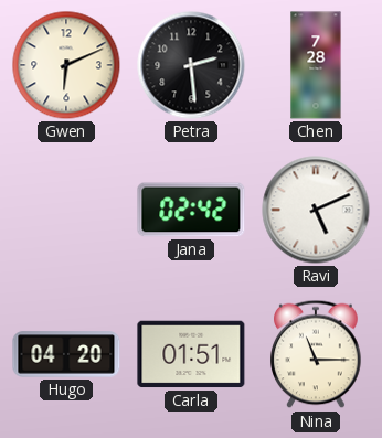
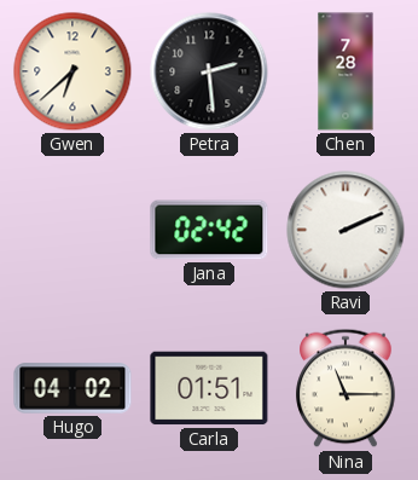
Gwen: 6:11 -> 6:38 (72, 71)
Ravi: 5:11 -> 2:11 (346, 230)
Hugo: 04:20 -> 04:02 (72, 388)
